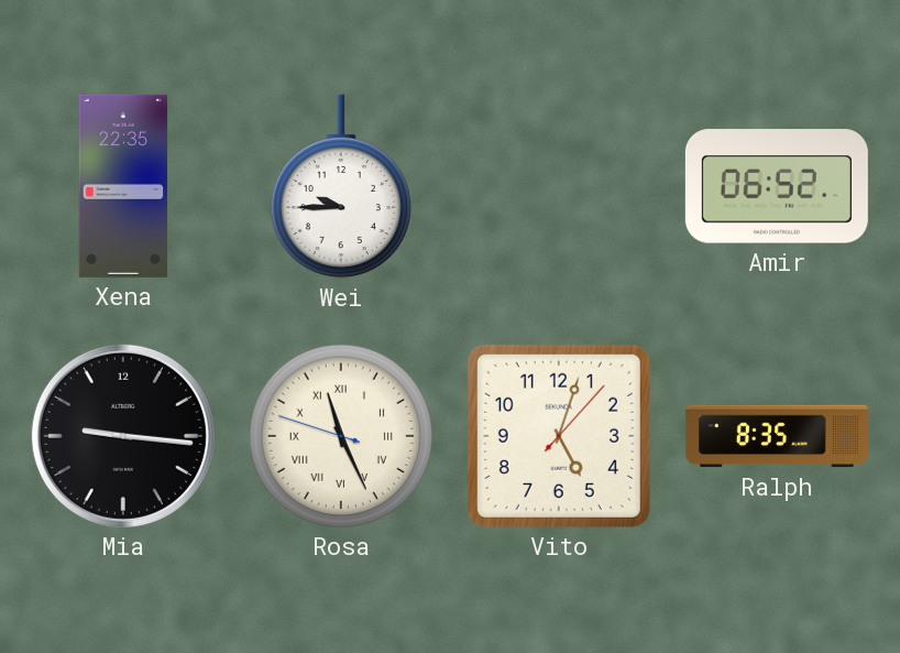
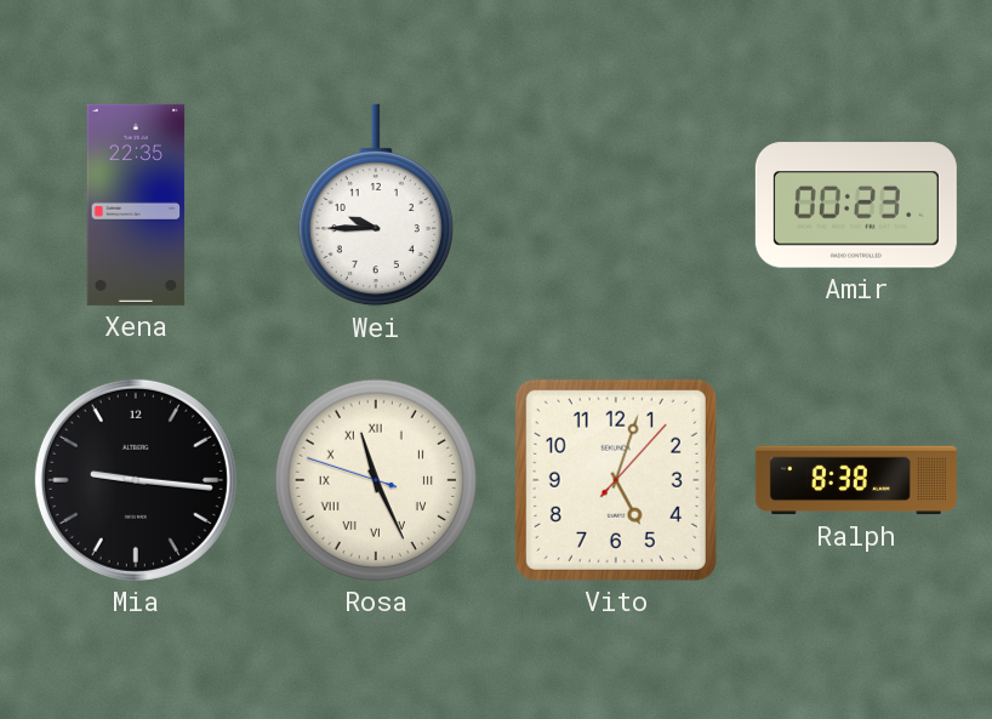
Amir: 06:52 -> 00:23 (856, 205)
Ralph: 8:35 -> 8:38 (856, 480)
